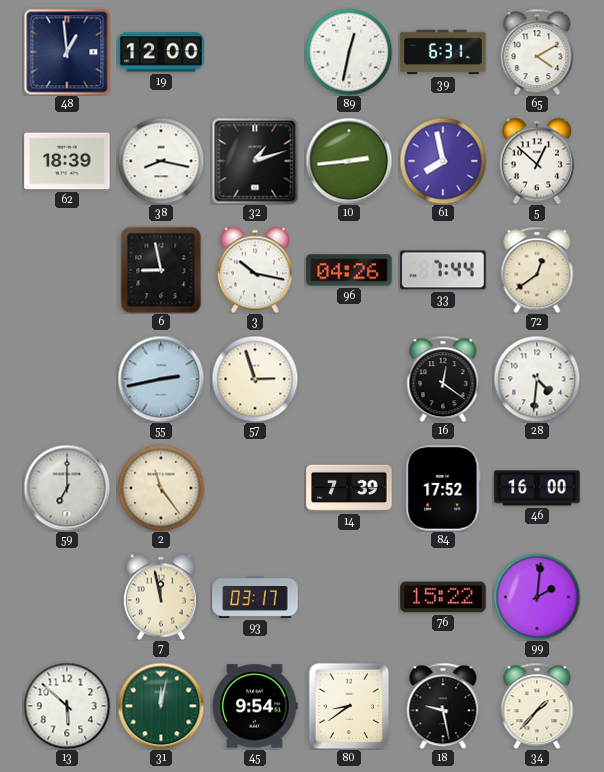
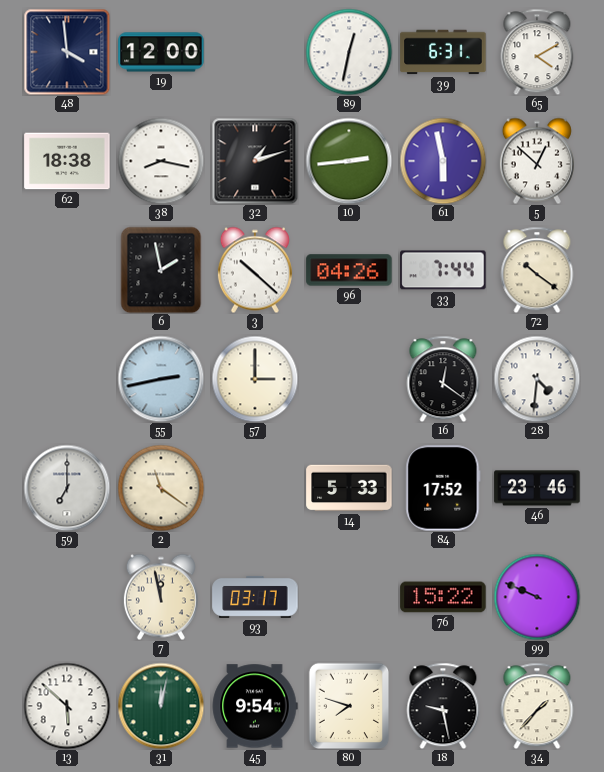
48: 12:59 -> 3:59 (67, 52)
62: 18:39 -> 18:38 (67, 161)
61: 7:58 -> 5:58 (443, 161)
6: 8:58 -> 1:58 (161, 270)
3: 10:17 -> 10:22 (255, 270)
72: 12:39 -> 10:21 (537, 270)
57: 2:57 -> 3:00 (255, 379)
2: 11:24 -> 11:21 (161, 488)
14: 7:39 -> 5:33 (349, 488)
46: 16:00 -> 23:46 (537, 488)
99: 2:01 -> 9:49 (537, 597)
80: 8:39 -> 7:48 (349, 706)
